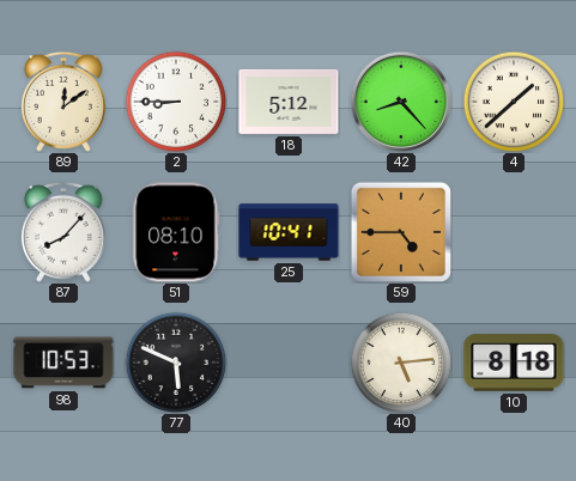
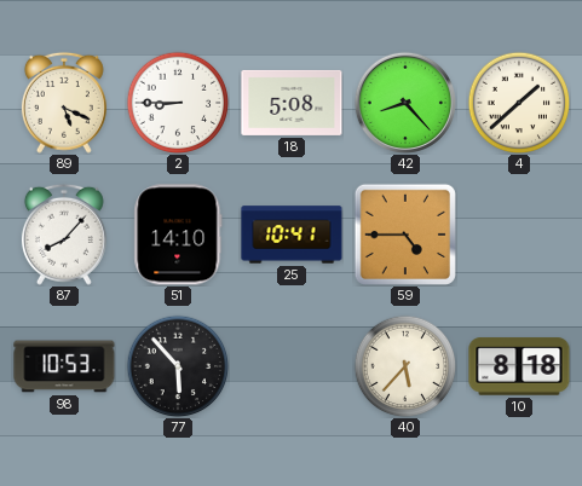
89: 12:09 -> 5:19 (64, 103)
18: 5:12 -> 5:08 (292, 103)
51: 08:10 -> 14:10 (178, 235)
77: 5:49 -> 5:53 (178, 366)
40: 5:14 -> 5:37 (405, 366)
